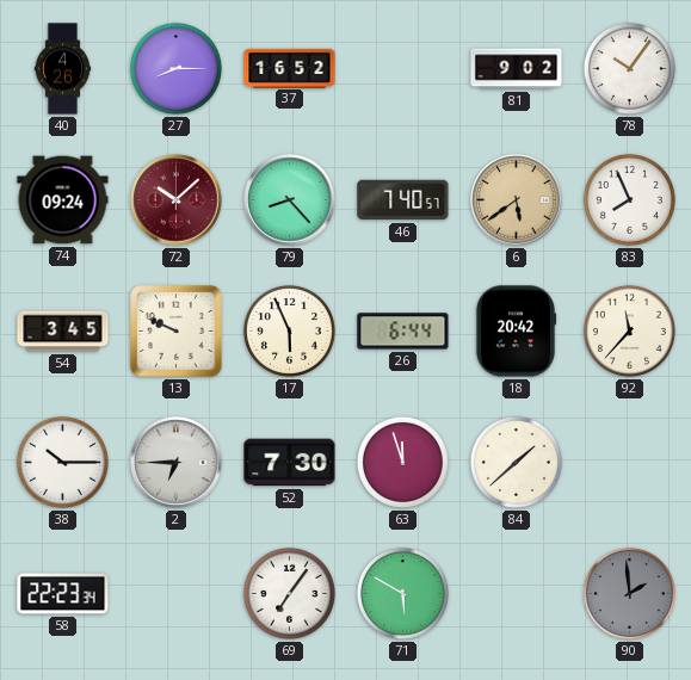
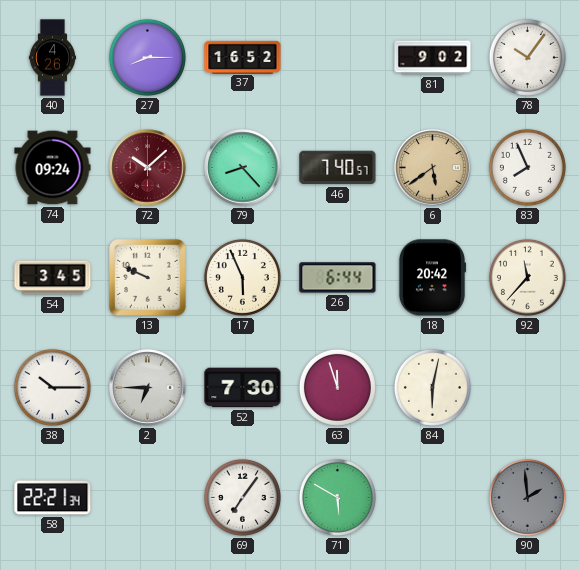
84: 1:38 -> 6:02 (432, 387)
58: 22:23 -> 22:21 (53, 498)
